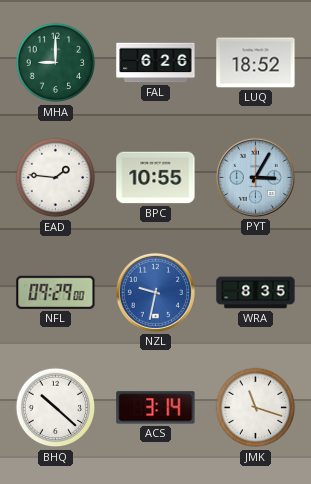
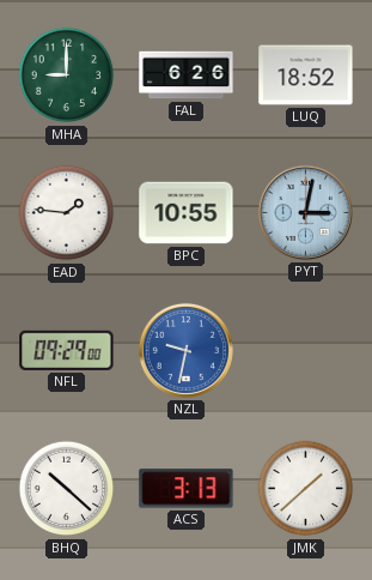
PYT: 3:05 -> 3:02 (305, 212)
WRA: 8:35 -> none (256, 293)
ACS: 3:14 -> 3:13 (187, 489)
JMK: 11:18 -> 1:38 (306, 489)
